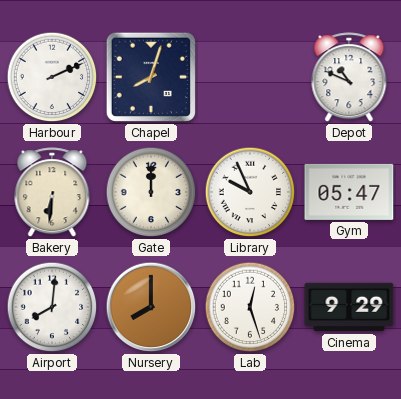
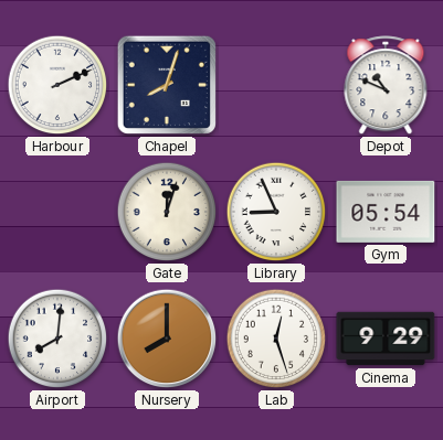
Bakery: 6:31 -> none (52, 193)
Gate: 12:00 -> 12:03 (167, 212)
Library: 9:56 -> 8:56 (276, 212)
Gym: 05:47 -> 05:54 (386, 212)
